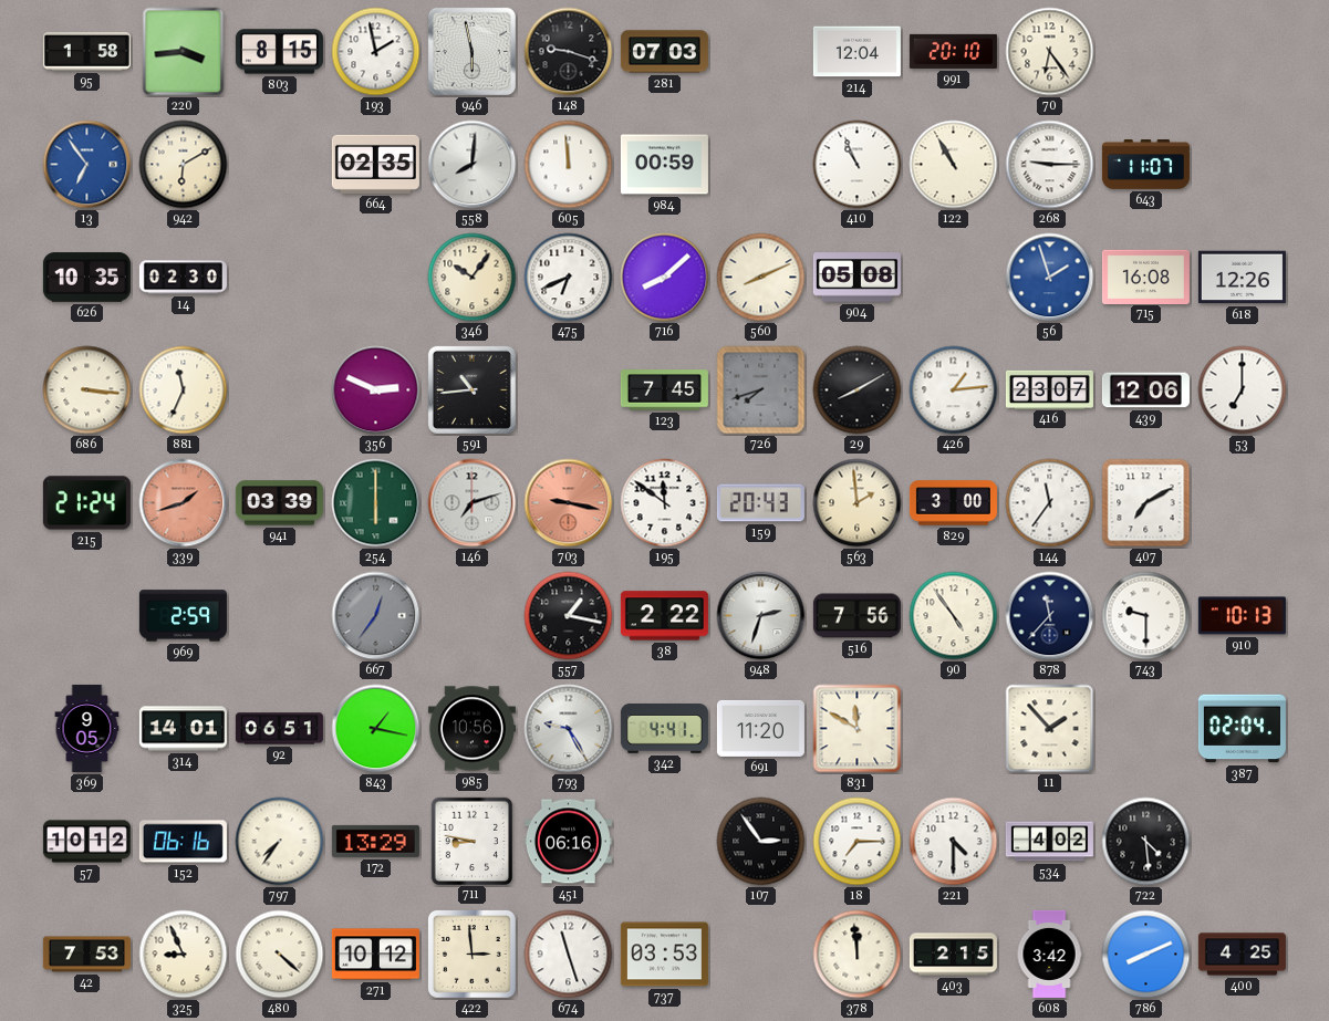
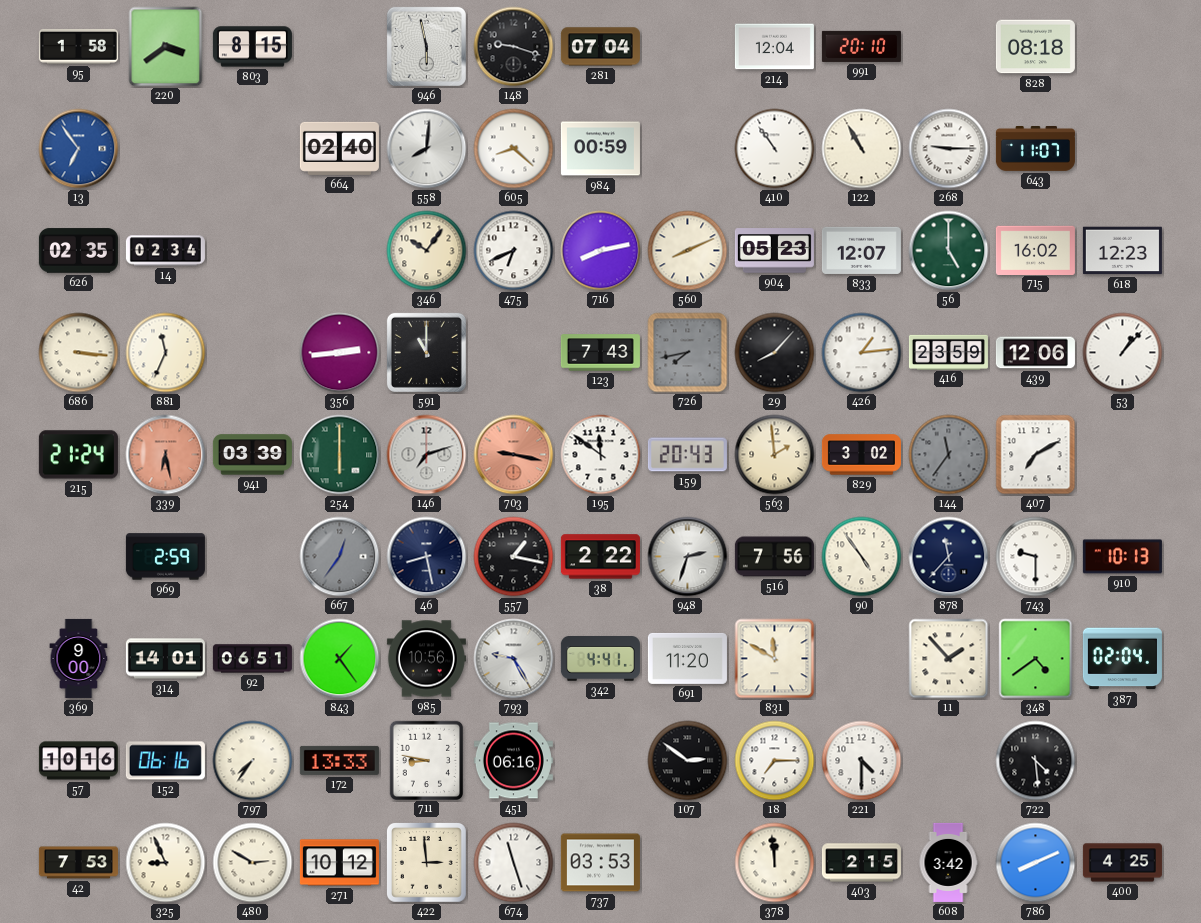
220: 3:44 -> 3:39 (166, 47)
193: 1:58 -> none (376, 52)
281: 07:03 -> 07:04 (600, 47)
70: 6:24 -> none (1050, 52)
828: none -> 08:18 (1035, 47)
942: 6:10 -> none (184, 165)
664: 02:35 -> 02:40 (339, 148)
605: 11:59 -> 8:22 (514, 149)
410: 10:56 -> 10:54 (775, 149)
626: 10:35 -> 02:35 (78, 251)
14: 02:30 -> 02:34 (165, 251)
716: 8:08 -> 8:13 (601, 251)
904: 05:08 -> 05:23 (774, 251)
833: none -> 12:07 (861, 250)
56: 1:57 -> 5:00 (949, 251)
56 dial: blue -> green (949, 251)
715: 16:08 -> 16:02 (1035, 250)
618: 12:26 -> 12:23 (1122, 251)
356: 2:49 -> 2:44 (340, 353)
591: 10:44 -> 11:00 (426, 352)
123: 7:45 -> 7:43 (600, 353)
726: 7:42 -> 7:43 (688, 353)
29: 8:10 -> 8:07 (775, 353)
416: 23:07 -> 23:59 (948, 352)
53: 7:00 -> 1:07 (1123, 353)
339: 1:42 -> 6:28 (166, 455)
829: 3:00 -> 3:02 (861, 455)
144 dial: white -> grey (949, 455)
46: none -> 8:28 (427, 557)
369: 9:05 -> 9:00 (79, 658)
843: 1:17 -> 1:24 (340, 659)
348: none -> 4:39 (1036, 659)
57: 10:12 -> 10:16 (78, 761)
172: 13:29 -> 13:33 (339, 760)
107: 2:54 -> 2:51 (688, 761)
534: 4:02 -> none (1049, 842)
480: 4:22 -> 2:50 (253, 863)
